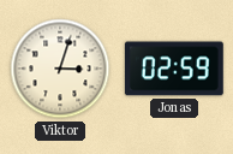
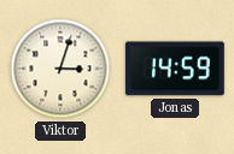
Jonas: 02:59 -> 14:59 (175, 69)
